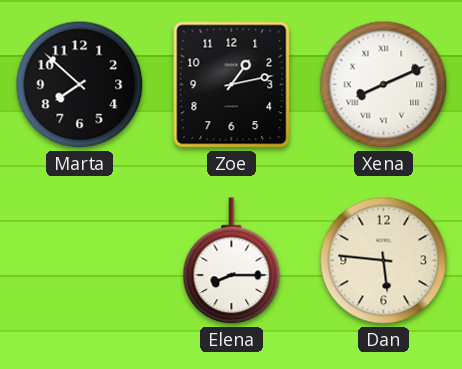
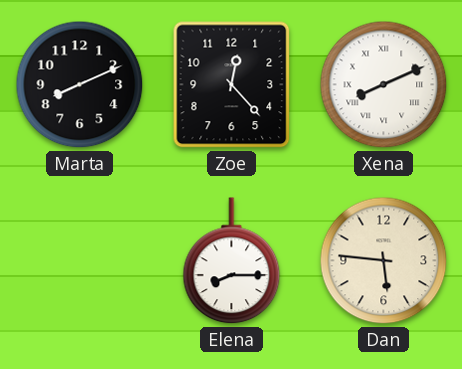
Marta: 7:52 -> 8:11 (80, 85)
Zoe: 1:13 -> 12:23 (232, 85)
